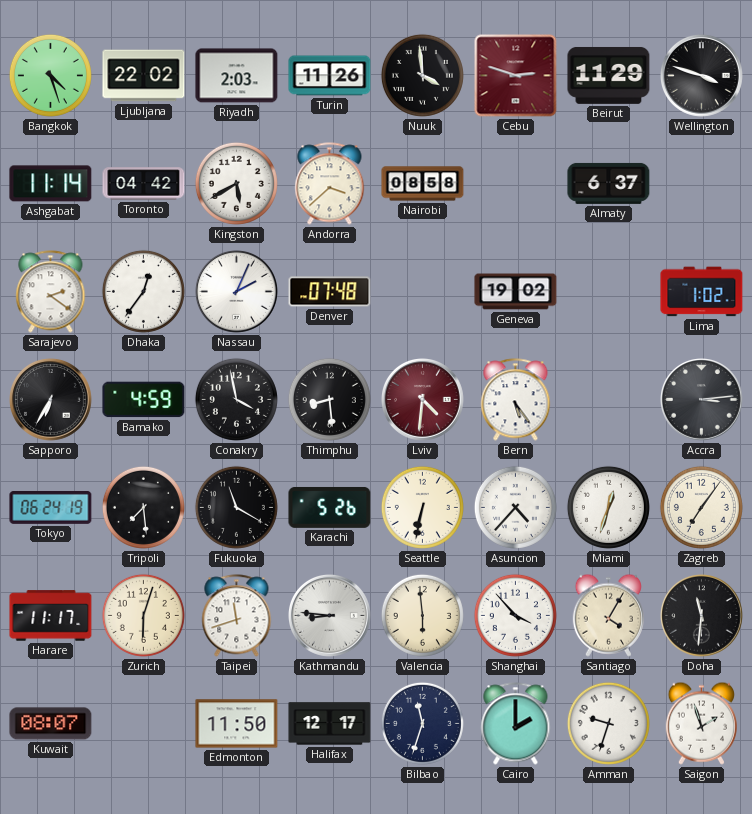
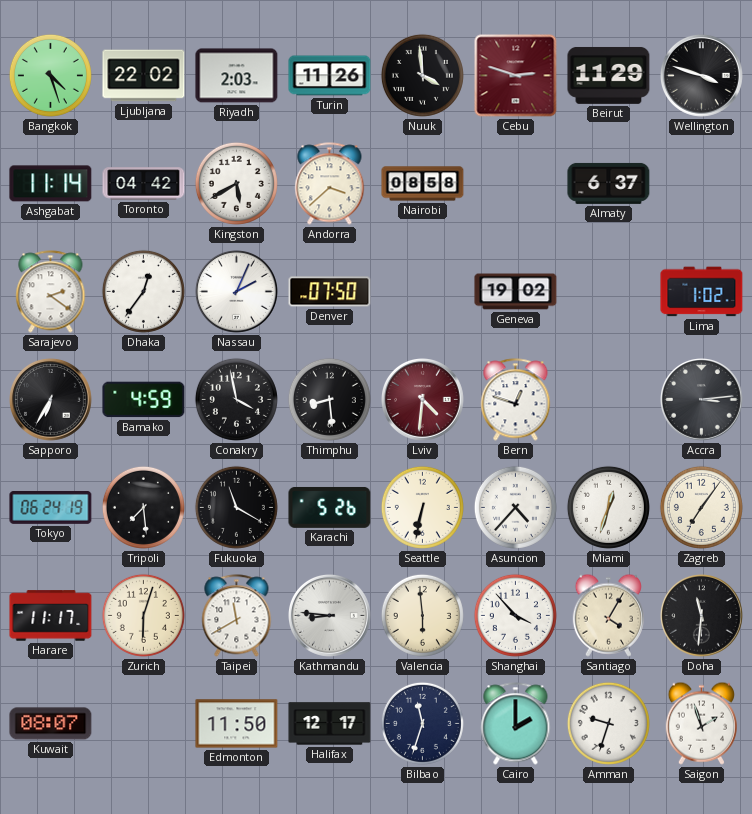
Denver: 07:48 -> 07:50 (330, 292)
Bern: 5:24 -> 12:48 (516, 400)
Taipei: 11:42 -> 11:40 (237, 616)
